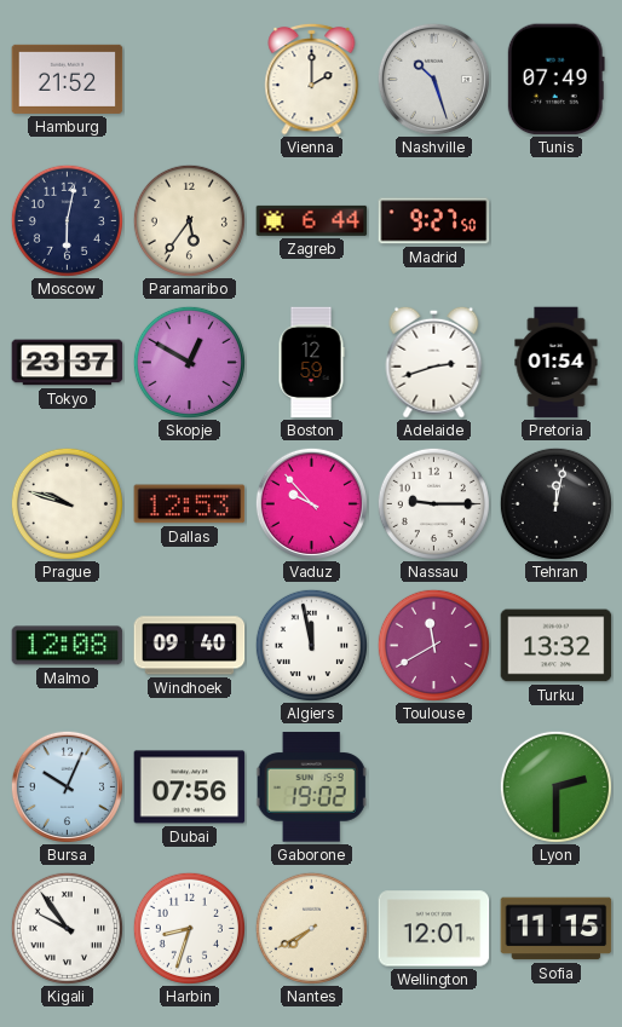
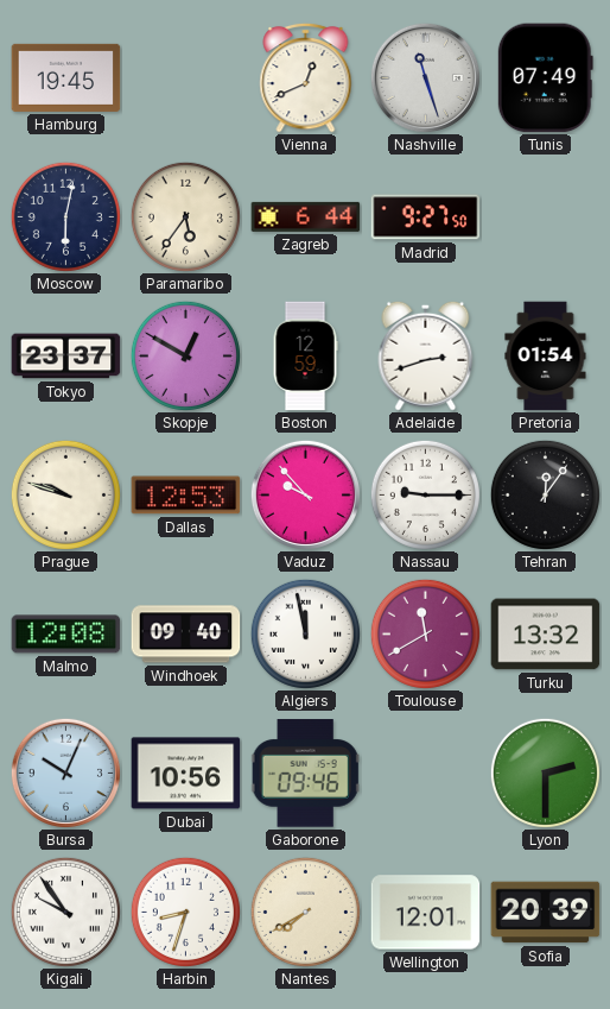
Hamburg: 21:52 -> 19:45 (66, 77)
Vienna: 2:00 -> 12:41 (306, 77)
Nashville: 10:27 -> 11:27 (425, 77)
Tehran: 12:02 -> 12:06 (545, 494)
Dubai: 07:56 -> 10:56 (186, 774)
Gaborone: 19:02 -> 09:46 (306, 774)
Sofia: 11:15 -> 20:39 (546, 913)
